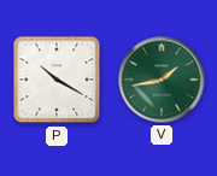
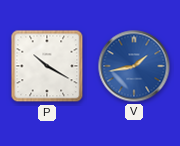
V dial: green -> blue (134, 66)
